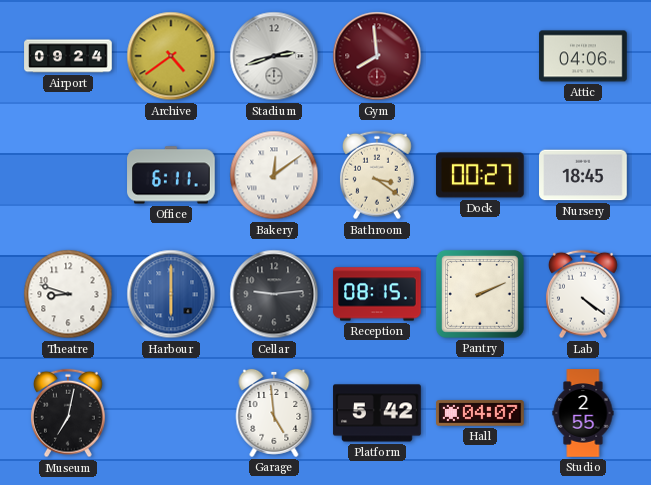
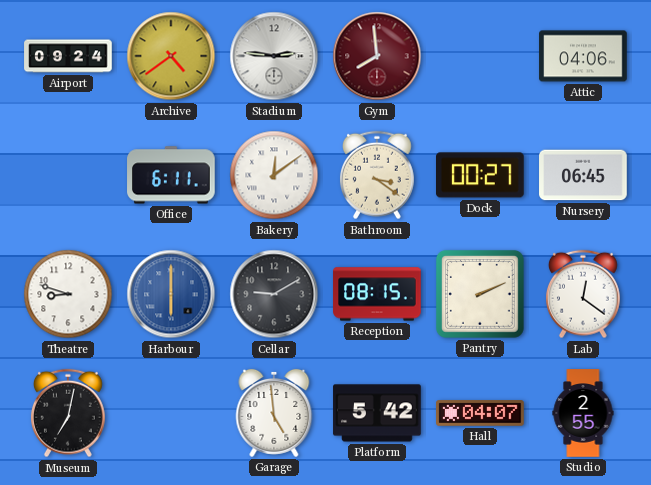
Stadium: 2:42 -> 2:46 (274, 56)
Nursery: 18:45 -> 06:45 (583, 175)
Cellar: 9:14 -> 9:10 (274, 294)
Lab: 4:21 -> 12:21 (583, 294)
